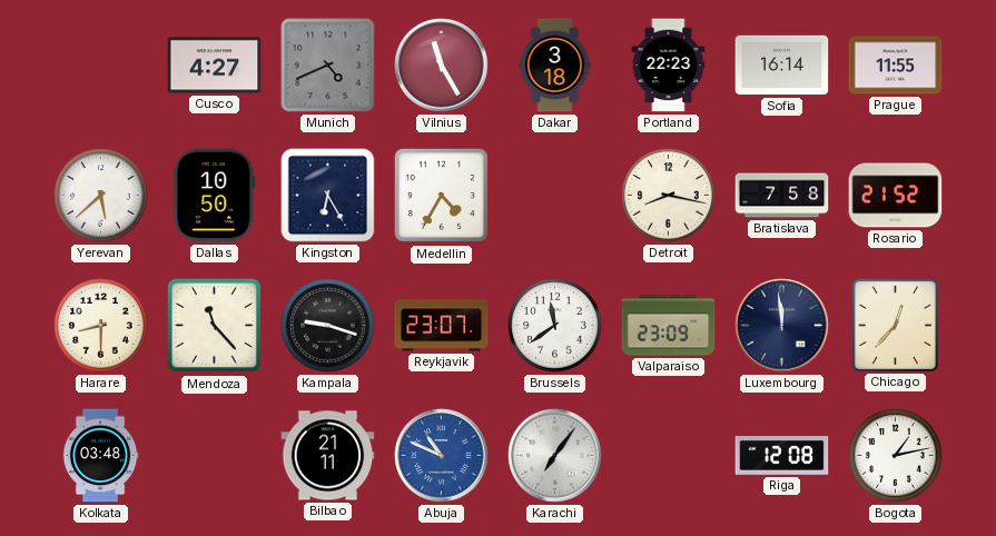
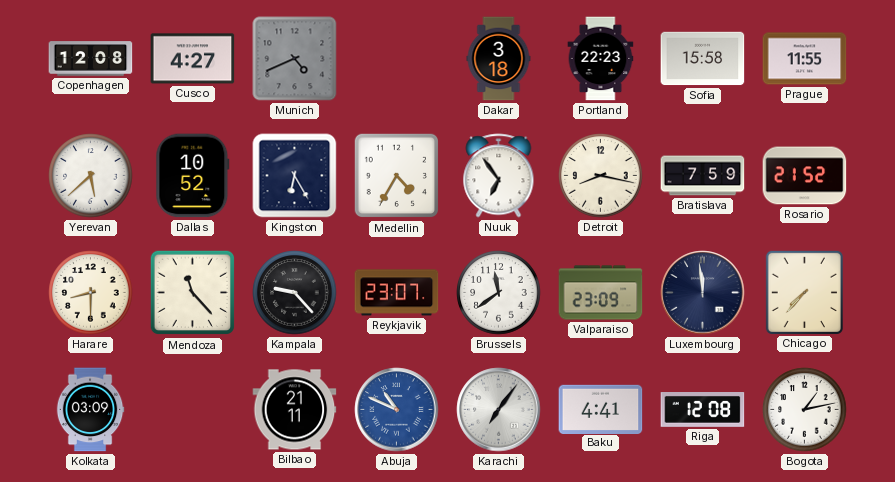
Copenhagen: none -> 12:08 (91, 59)
Vilnius: 11:25 -> none (442, 66)
Sofia: 16:14 -> 15:58 (703, 59)
Dallas: 10:50 -> 10:52 (193, 176)
Nuuk: none -> 6:54 (499, 176)
Bratislava: 7:58 -> 7:59 (703, 176)
Kampala: 9:18 -> 9:23 (295, 293)
Chicago: 12:37 -> 7:37 (804, 292)
Kolkata: 03:48 -> 03:09 (90, 410)
Baku: none -> 4:41 (601, 409)
